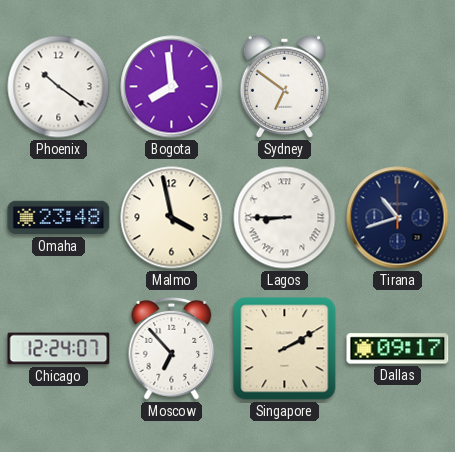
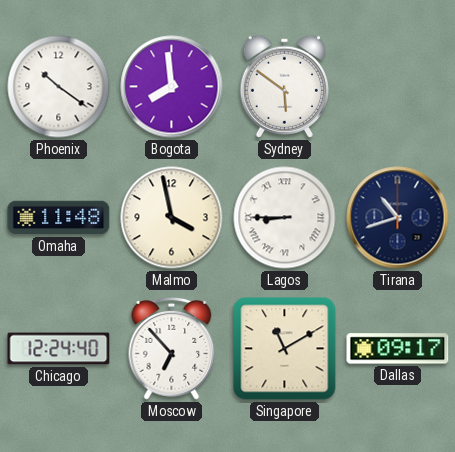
Sydney: 6:51 -> 5:51 (284, 86)
Omaha: 23:48 -> 11:48 (59, 218)
Chicago: 12:24:07 -> 12:24:40 (59, 349)
Singapore: 2:10 -> 11:10 (285, 349)
